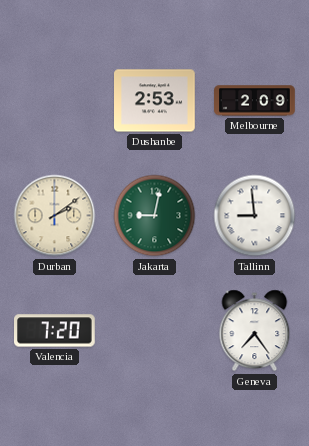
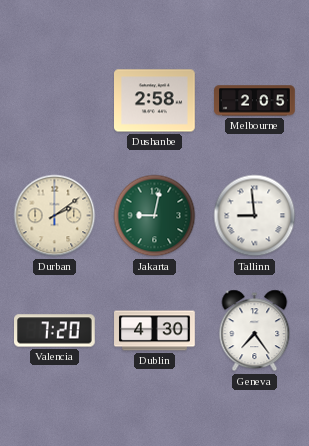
Dushanbe: 2:53 -> 2:58 (155, 101)
Melbourne: 2:09 -> 2:05 (255, 101)
Dublin: none -> 4:30 (155, 331)
